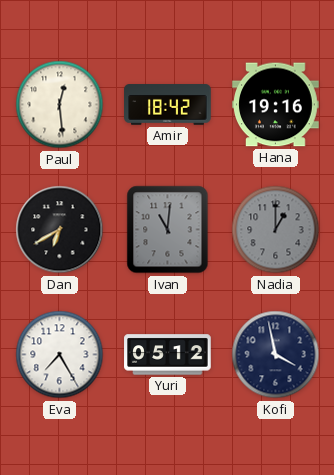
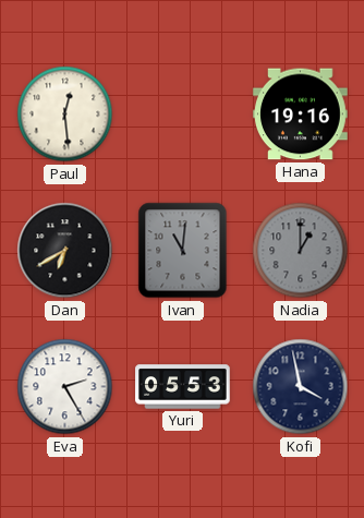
Amir: 18:42 -> none (168, 105)
Eva: 7:25 -> 2:25 (65, 387)
Yuri: 05:12 -> 05:53 (183, 387)
